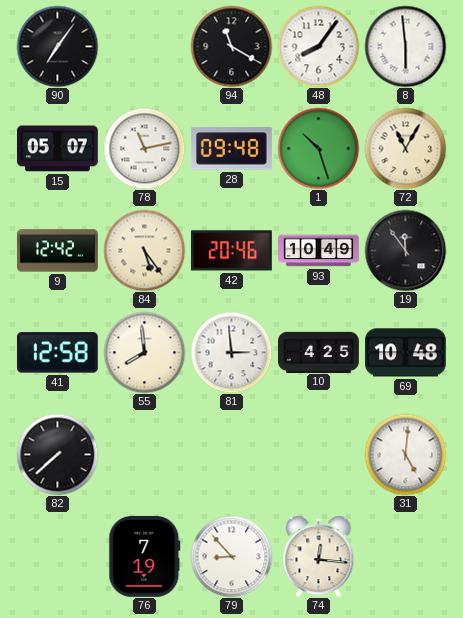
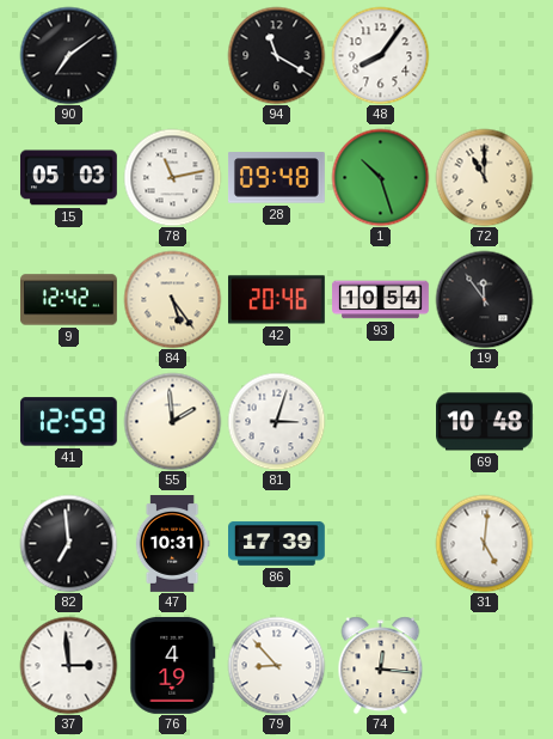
90: 7:06 -> 7:09 (68, 55)
8: 5:59 -> none (405, 46)
15: 05:07 -> 05:03 (69, 178)
72: 11:05 -> 11:00 (484, 177)
93: 10:49 -> 10:54 (381, 300)
41: 12:58 -> 12:59 (68, 422)
55: 7:59 -> 1:59 (172, 421)
81: 2:59 -> 3:03 (276, 421)
10: 4:25 -> none (319, 352)
82: 7:38 -> 6:59 (68, 543)
47: none -> 10:31 (172, 544)
86: none -> 17:39 (277, 543)
37: none -> 2:59 (68, 665)
76: 7:19 -> 4:19 (173, 665)
